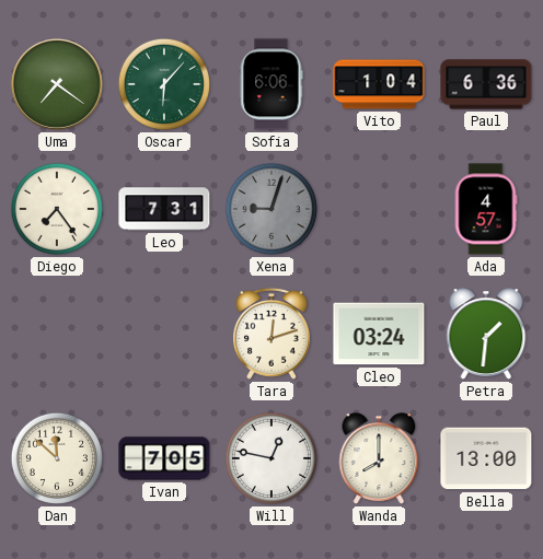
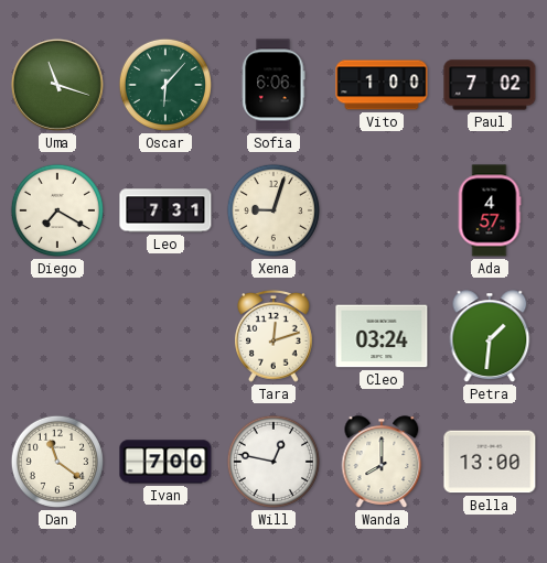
Uma: 7:21 -> 11:18 (57, 85)
Vito: 1:04 -> 1:00 (382, 85)
Paul: 6:36 -> 7:02 (490, 85)
Diego: 7:24 -> 7:20 (57, 210)
Xena dial: grey -> cream (273, 210)
Dan: 11:52 -> 11:21 (57, 462)
Ivan: 7:05 -> 7:00 (165, 462)
